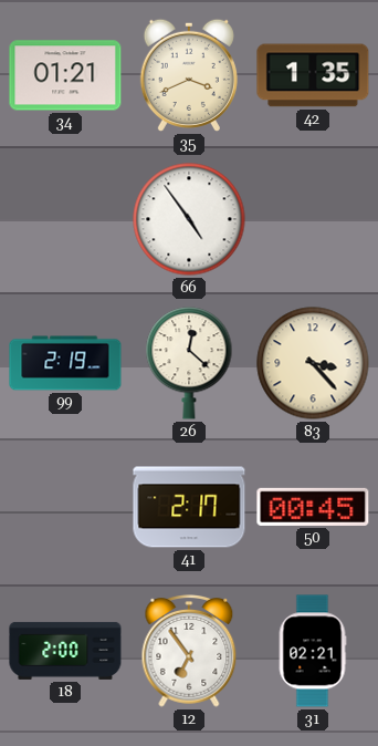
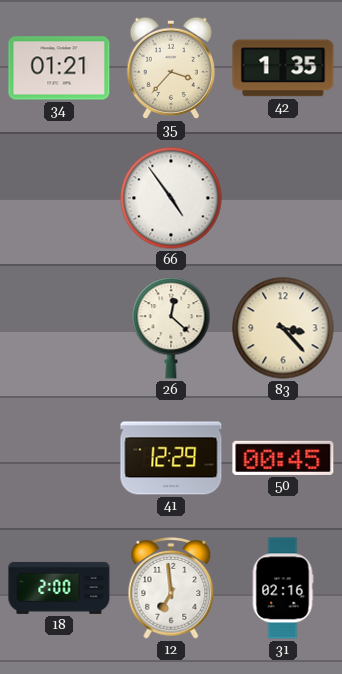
35: 3:41 -> 3:37 (171, 68)
99: 2:19 -> none (65, 363)
41: 2:17 -> 12:29 (171, 458)
12: 6:54 -> 6:59 (171, 589)
31: 02:21 -> 02:16 (283, 588)
